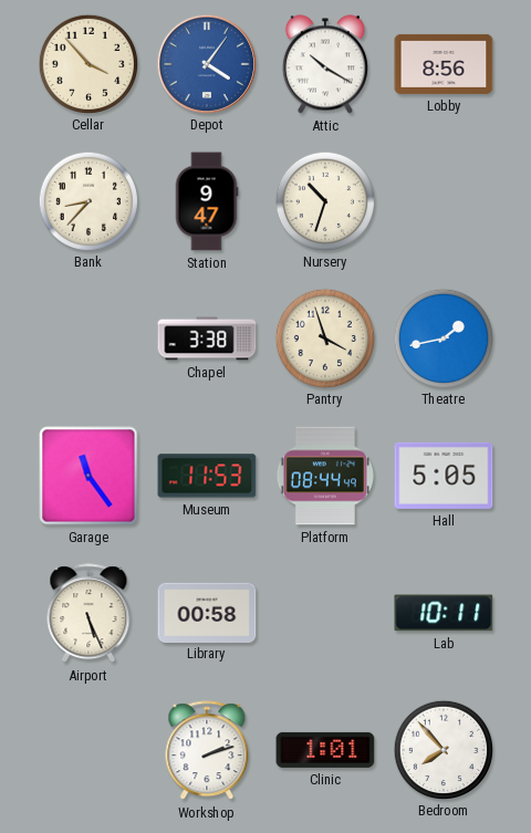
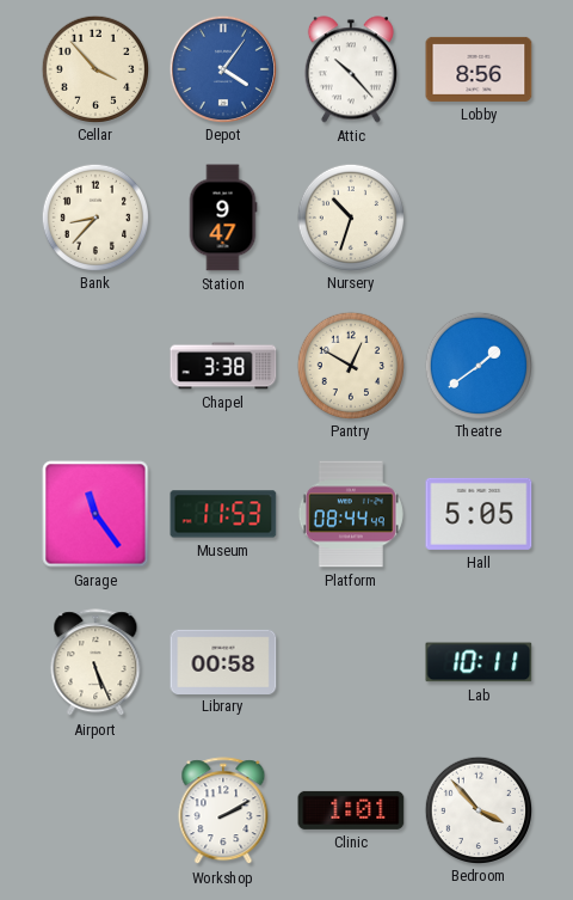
Attic: 10:20 -> 10:23 (351, 69)
Pantry: 3:57 -> 12:50 (350, 365)
Theatre: 1:43 -> 1:39 (478, 365)
Workshop: 2:12 -> 2:10 (223, 812)
Bedroom: 7:53 -> 3:53 (478, 809)
